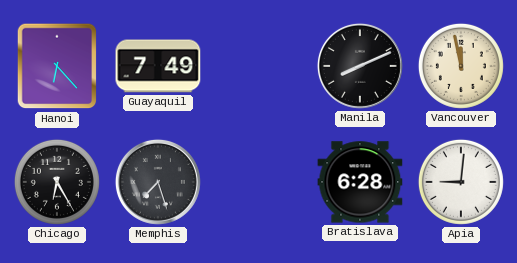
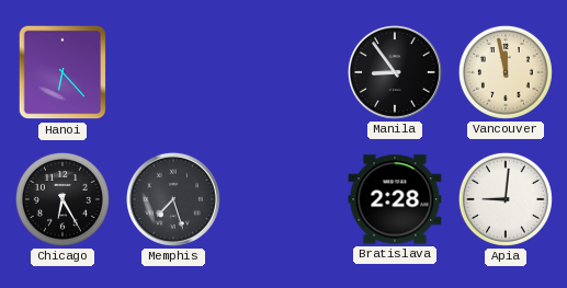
Guayaquil: 7:49 -> none (158, 66)
Manila: 8:11 -> 8:54 (395, 72)
Bratislava: 6:28 -> 2:28 (395, 199)
